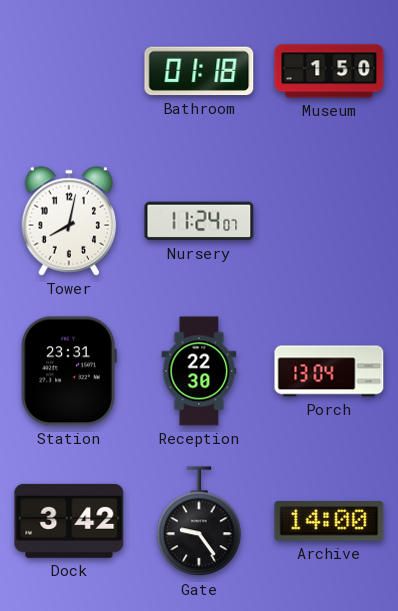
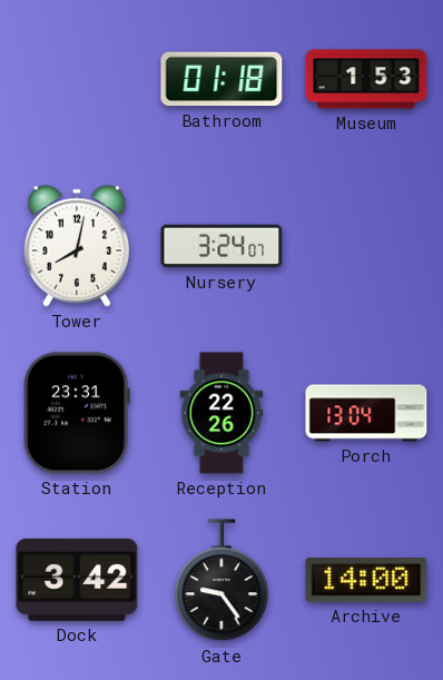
Museum: 1:50 -> 1:53 (366, 79)
Nursery: 11:24 -> 3:24 (221, 246)
Reception: 22:30 -> 22:26 (221, 413)
